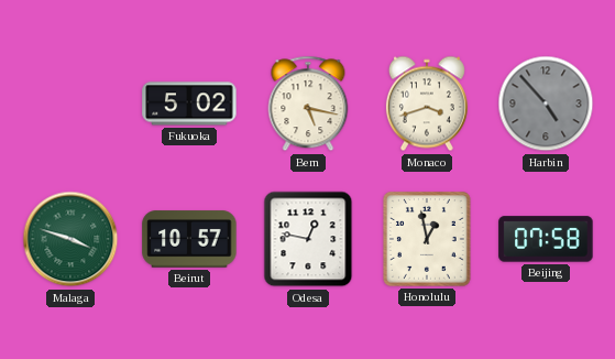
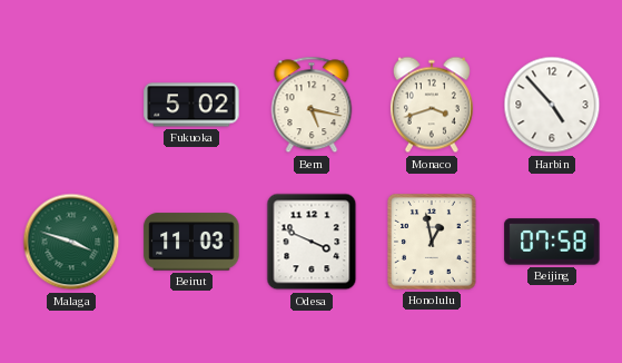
Harbin dial: grey -> white (552, 105)
Beirut: 10:57 -> 11:03 (191, 242)
Odesa: 12:47 -> 3:49 (312, 242)
